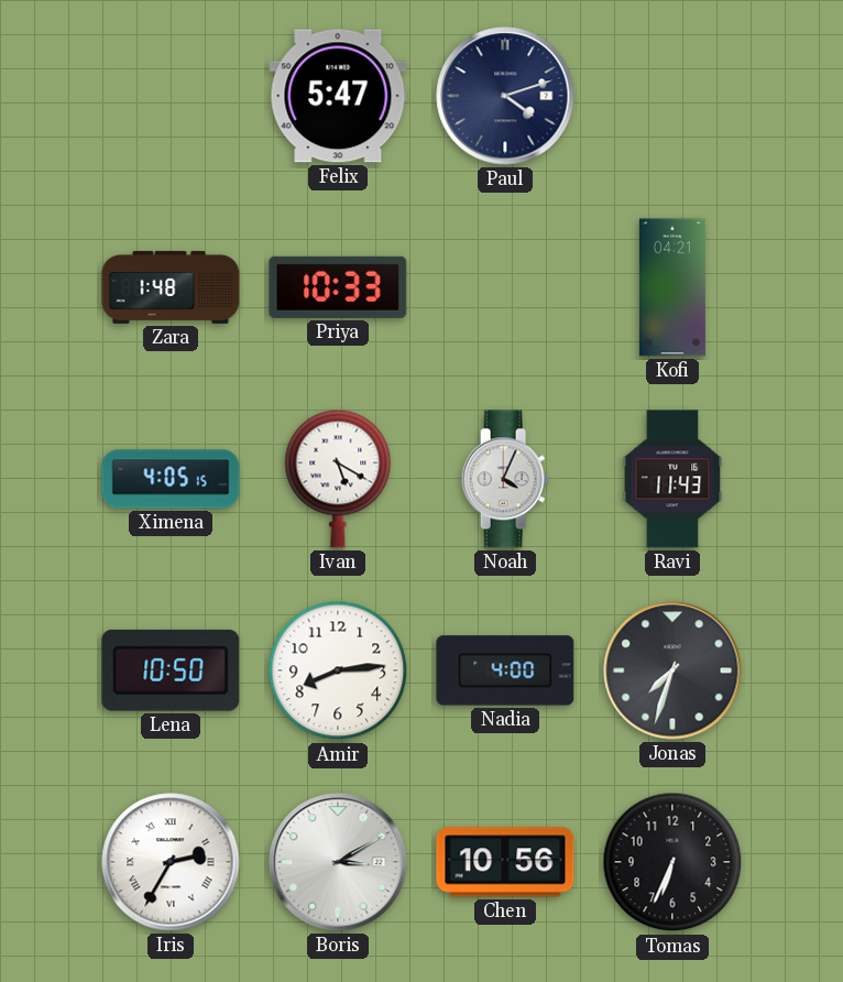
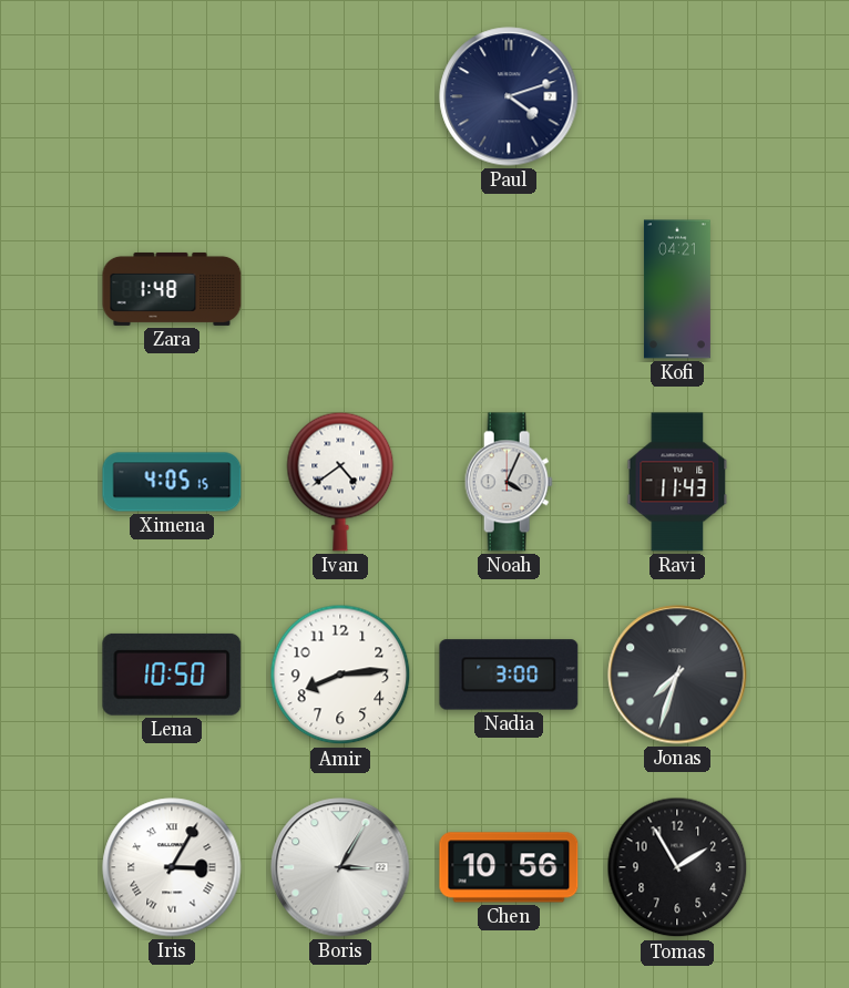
Felix: 5:47 -> none (338, 96)
Priya: 10:33 -> none (338, 287)
Ivan: 5:20 -> 4:39 (340, 482)
Nadia: 4:00 -> 3:00 (509, 675)
Iris: 2:35 -> 3:05 (172, 867)
Boris: 3:10 -> 3:05 (340, 867)
Tomas: 6:34 -> 1:55 (677, 867)
